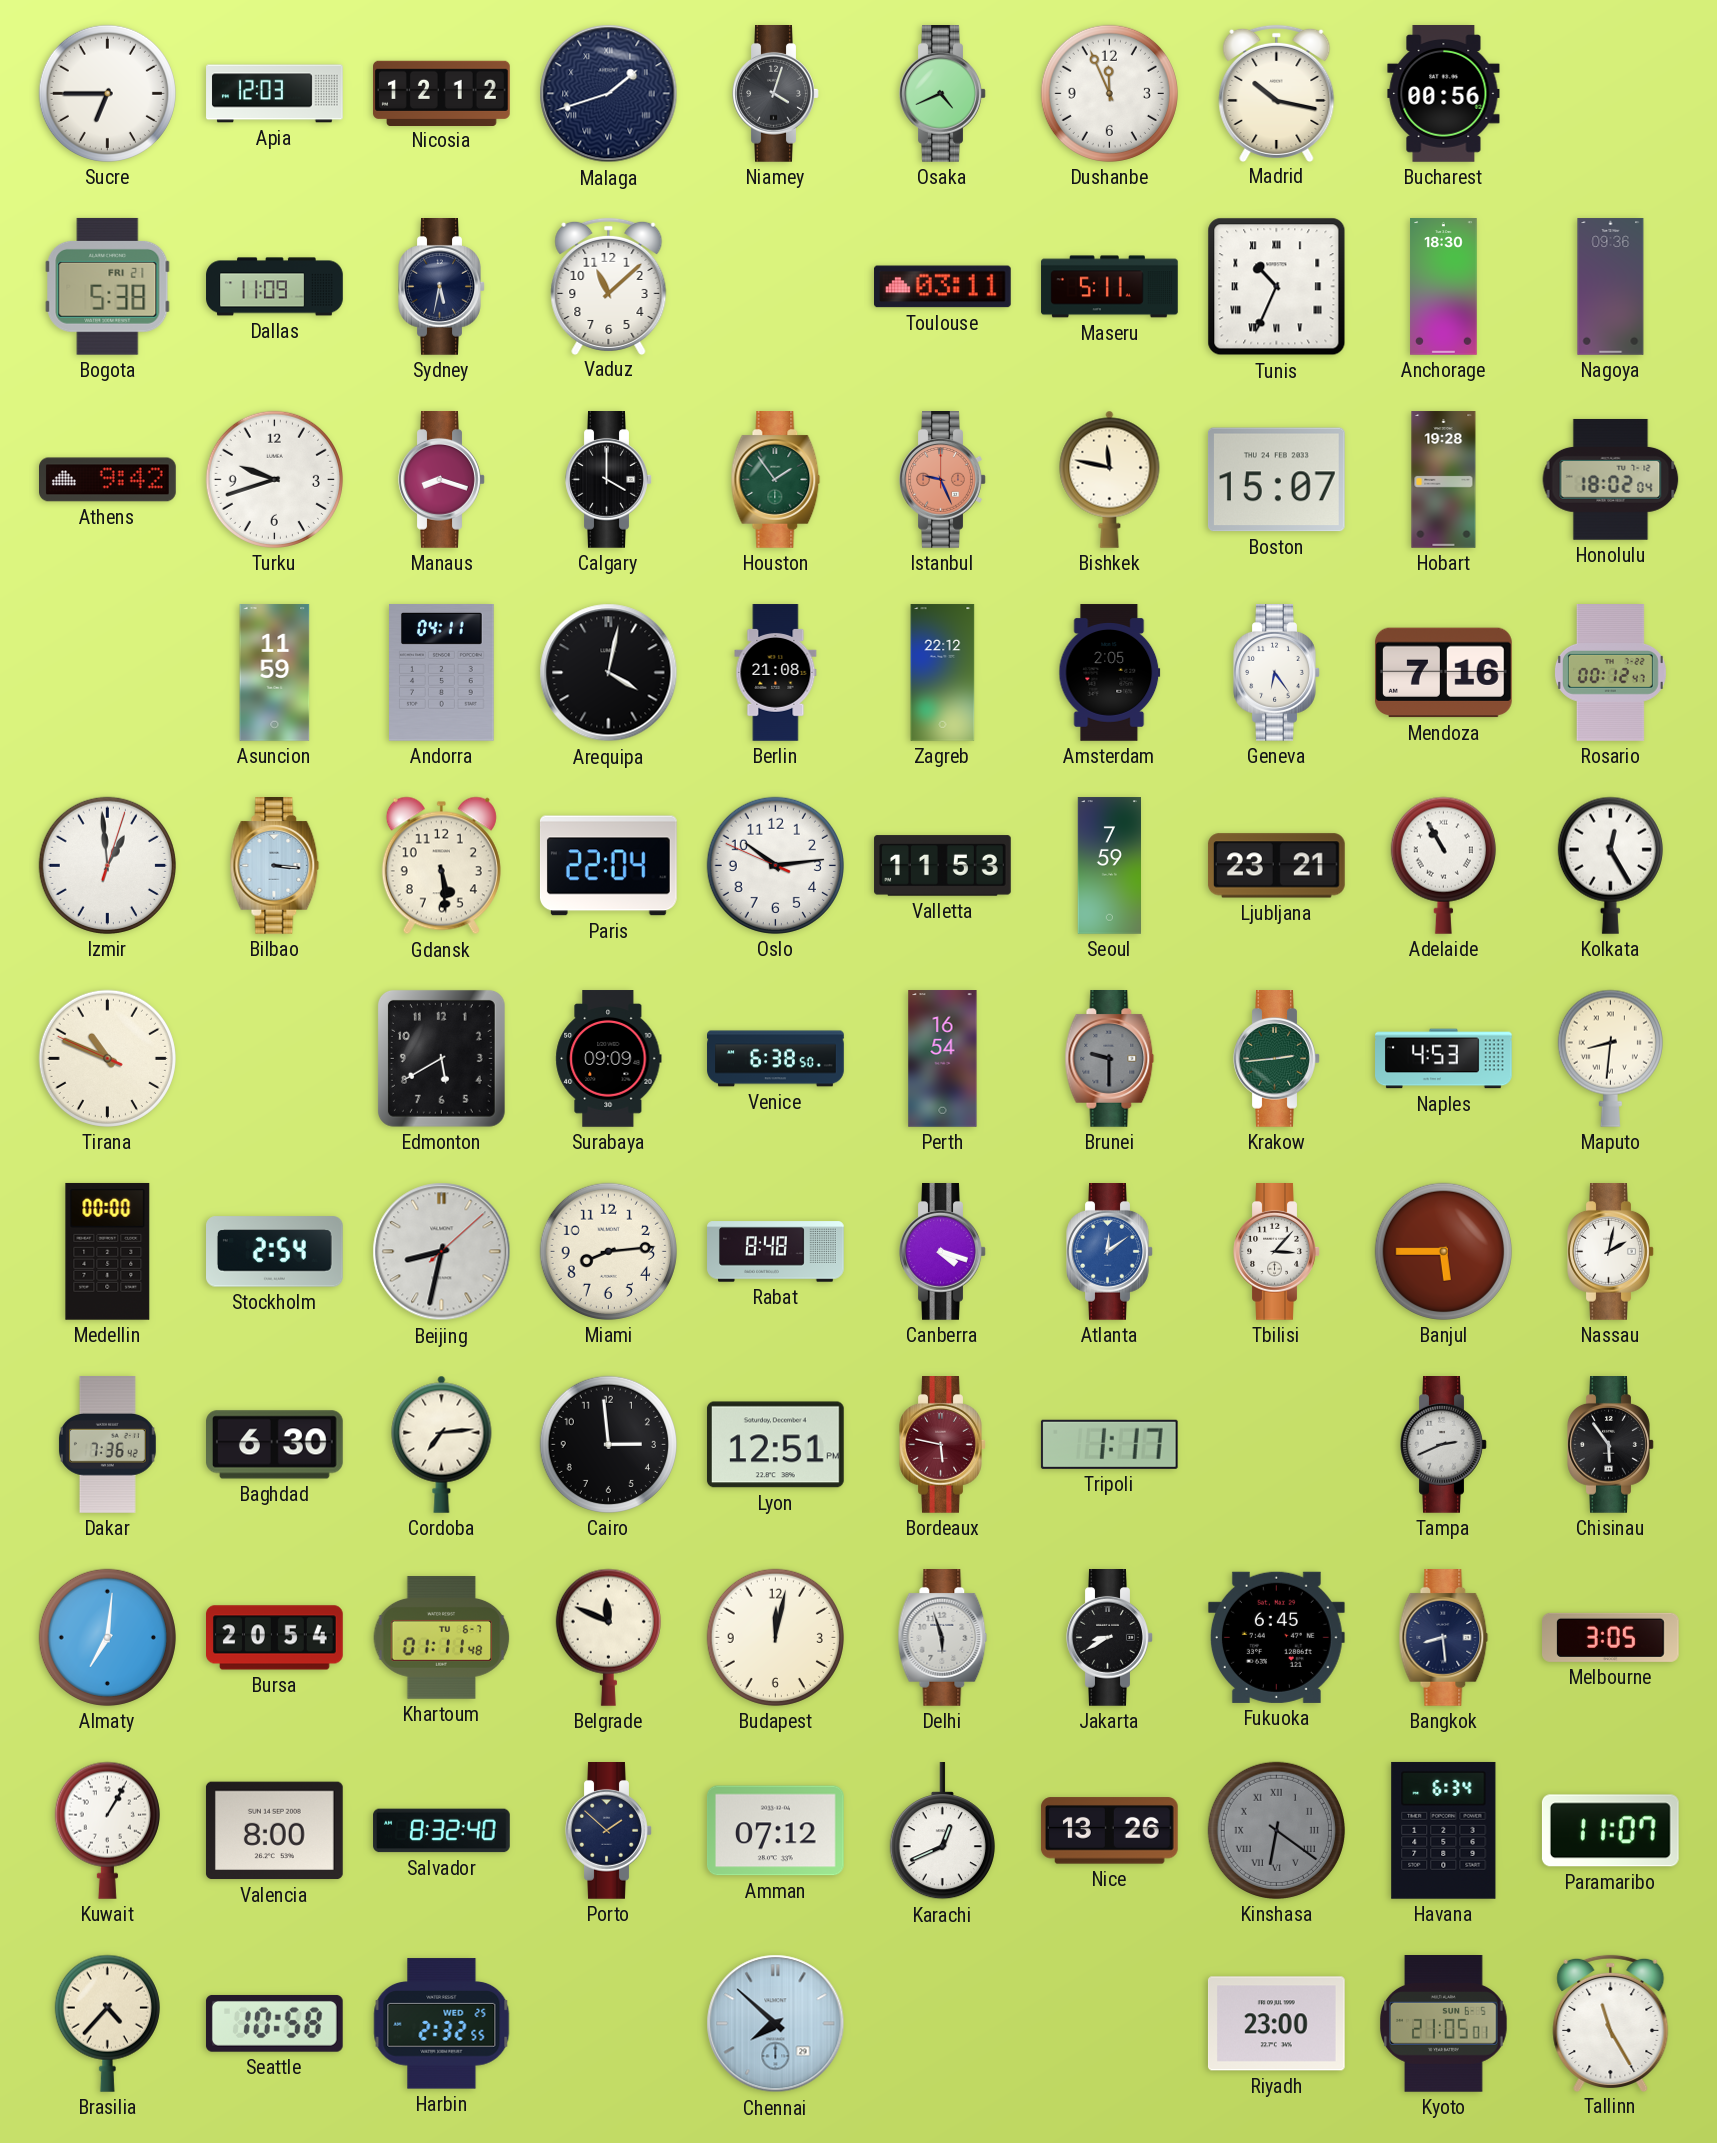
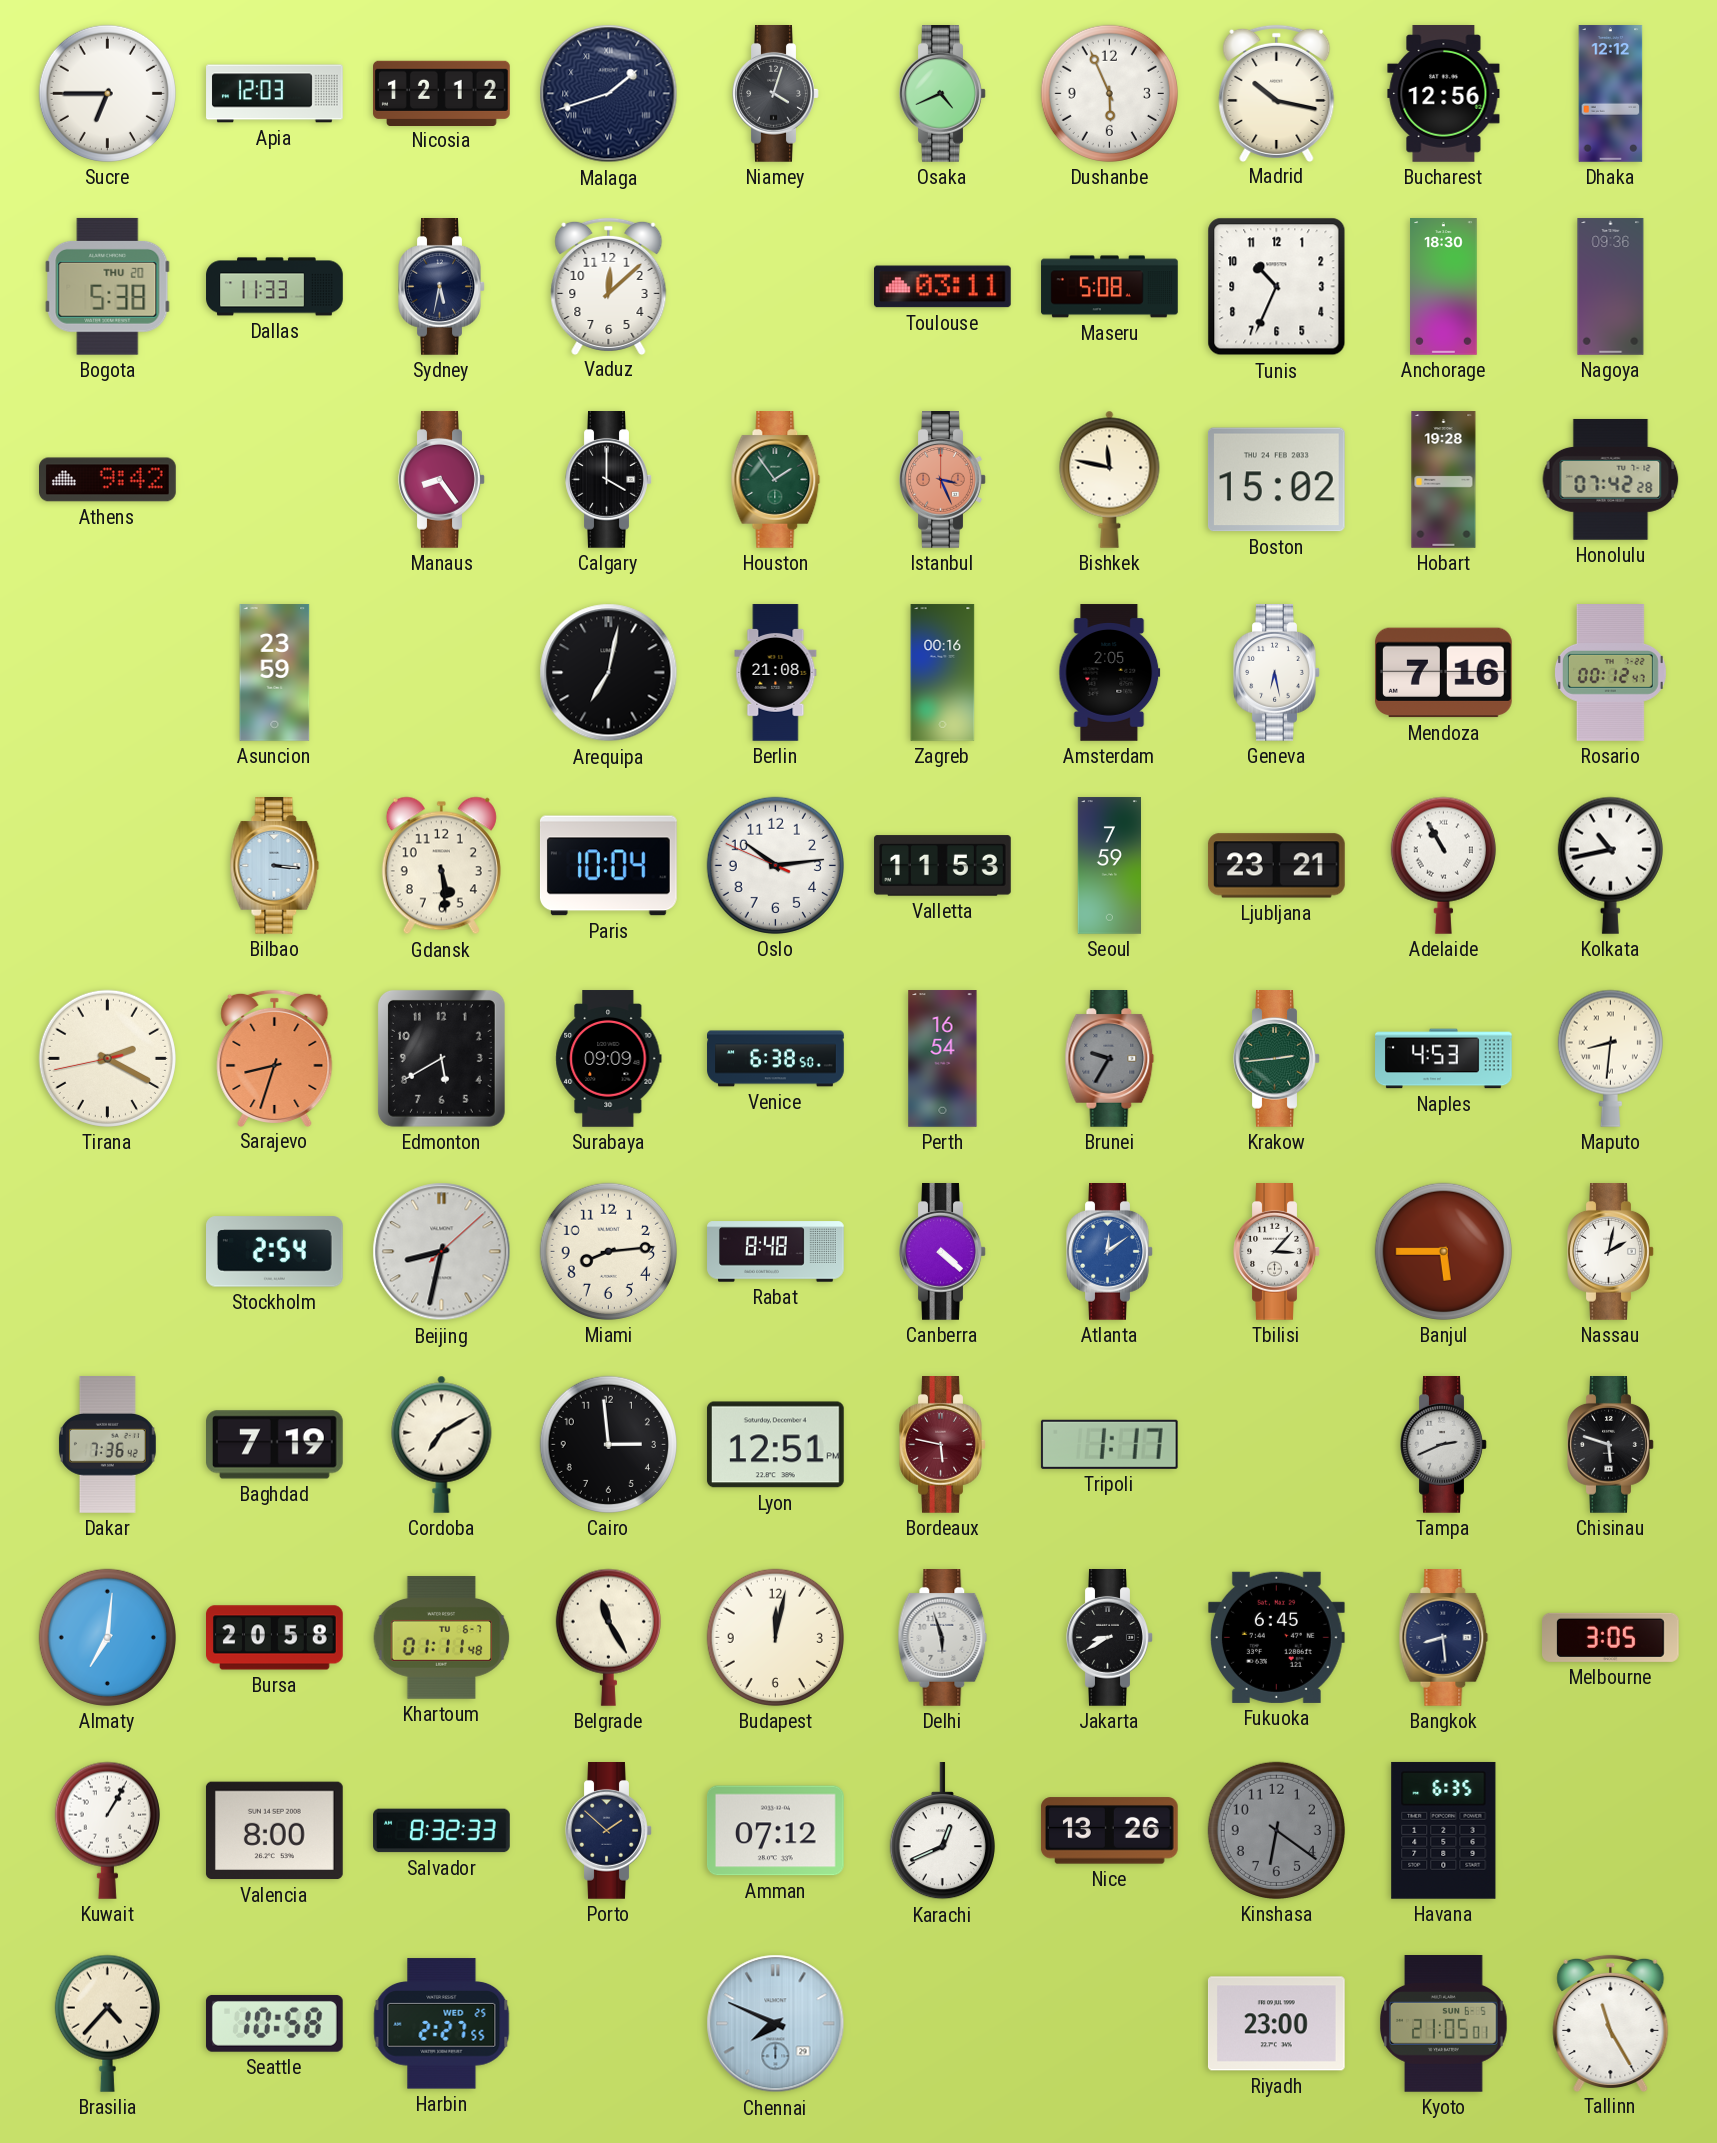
Dushanbe: 11:56 -> 5:56 (1109, 93)
Bucharest: 00:56 -> 12:56 (1444, 94)
Dhaka: none -> 12:12 (1611, 94)
Bogota date: FRI 21 -> THU 20 (108, 286)
Dallas: 11:09 -> 11:33 (275, 287)
Vaduz: 11:08 -> 12:08 (609, 286)
Maseru: 5:11 -> 5:08 (1110, 287)
Tunis numerals: Roman -> Arabic (1277, 287)
Turku: 9:42 -> none (274, 479)
Manaus: 8:18 -> 8:24 (442, 480)
Istanbul: 9:26 -> 3:26 (943, 480)
Boston: 15:07 -> 15:02 (1276, 480)
Honolulu: 18:02 -> 07:42 (1611, 480)
Asuncion: 11:59 -> 23:59 (275, 673)
Andorra: 04:11 -> none (442, 673)
Arequipa: 4:02 -> 7:02 (609, 673)
Zagreb: 22:12 -> 00:16 (943, 673)
Geneva: 6:24 -> 6:28 (1277, 673)
Izmir: 12:59 -> none (107, 865)
Paris: 22:04 -> 10:04 (608, 866)
Kolkata: 12:25 -> 10:43 (1610, 865)
Tirana: 10:48 -> 2:19 (107, 1058)
Sarajevo: none -> 8:33 (275, 1058)
Brunei: 9:30 -> 9:35 (1110, 1059)
Medellin: 00:00 -> none (108, 1251)
Canberra: 4:18 -> 4:22 (943, 1252)
Baghdad: 6:30 -> 7:19 (275, 1445)
Cordoba: 7:14 -> 7:10 (442, 1444)
Chisinau: 5:54 -> 5:48 (1611, 1445)
Bursa: 20:54 -> 20:58 (275, 1638)
Belgrade: 11:49 -> 11:25 (608, 1637)
Salvador: 8:32:40 -> 8:32:33 (442, 1831)
Kinshasa numerals: Roman -> Arabic (1276, 1830)
Havana: 6:34 -> 6:35 (1444, 1830)
Paramaribo: 11:07 -> none (1610, 1831)
Harbin: 2:32 -> 2:27 (442, 2024)
Chennai: 7:52 -> 7:49 (776, 2024)
